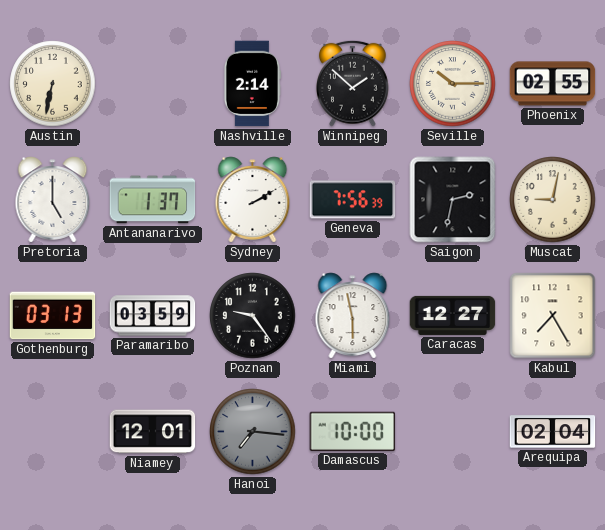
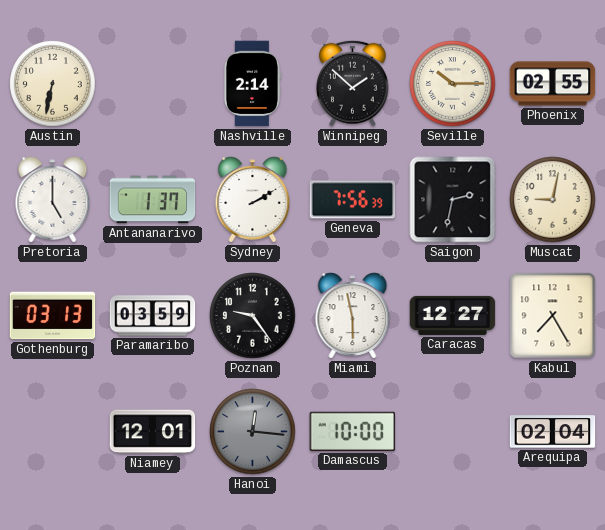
Hanoi: 7:16 -> 12:16 (253, 432)
